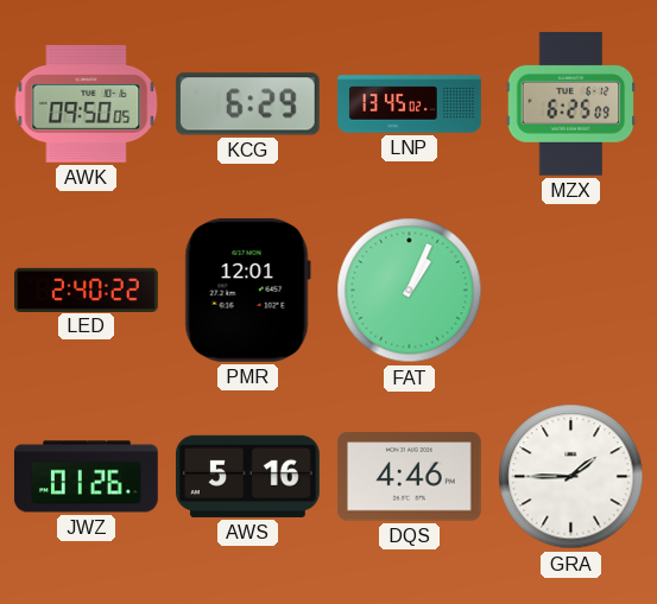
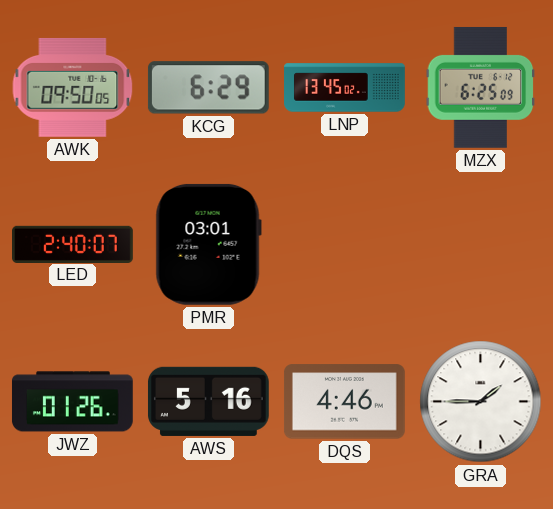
LED: 2:40:22 -> 2:40:07 (73, 244)
PMR: 12:01 -> 03:01 (208, 244)
FAT: 1:04 -> none (410, 291)
